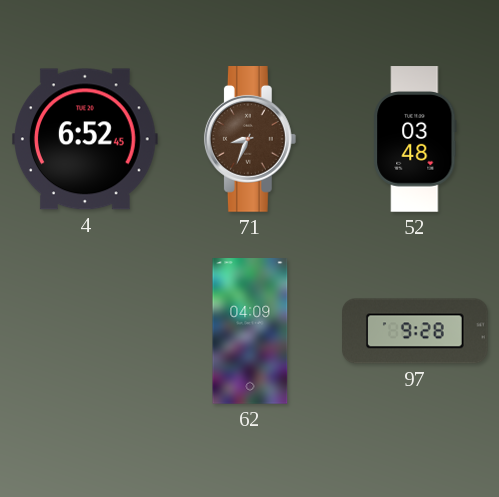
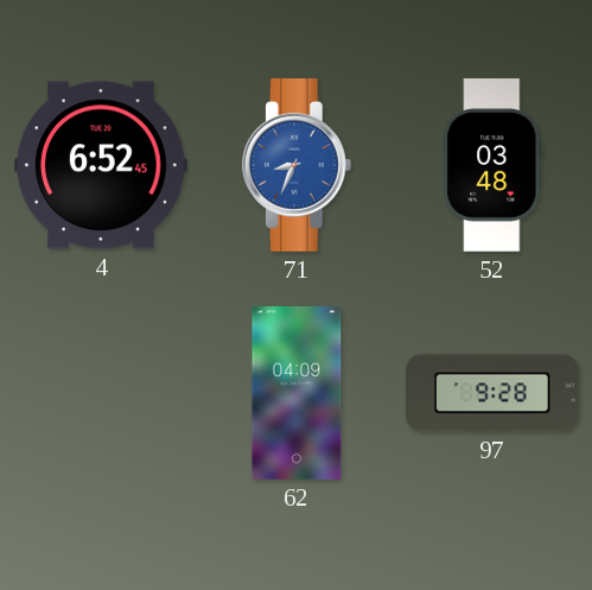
71 dial: brown -> blue (297, 166)
